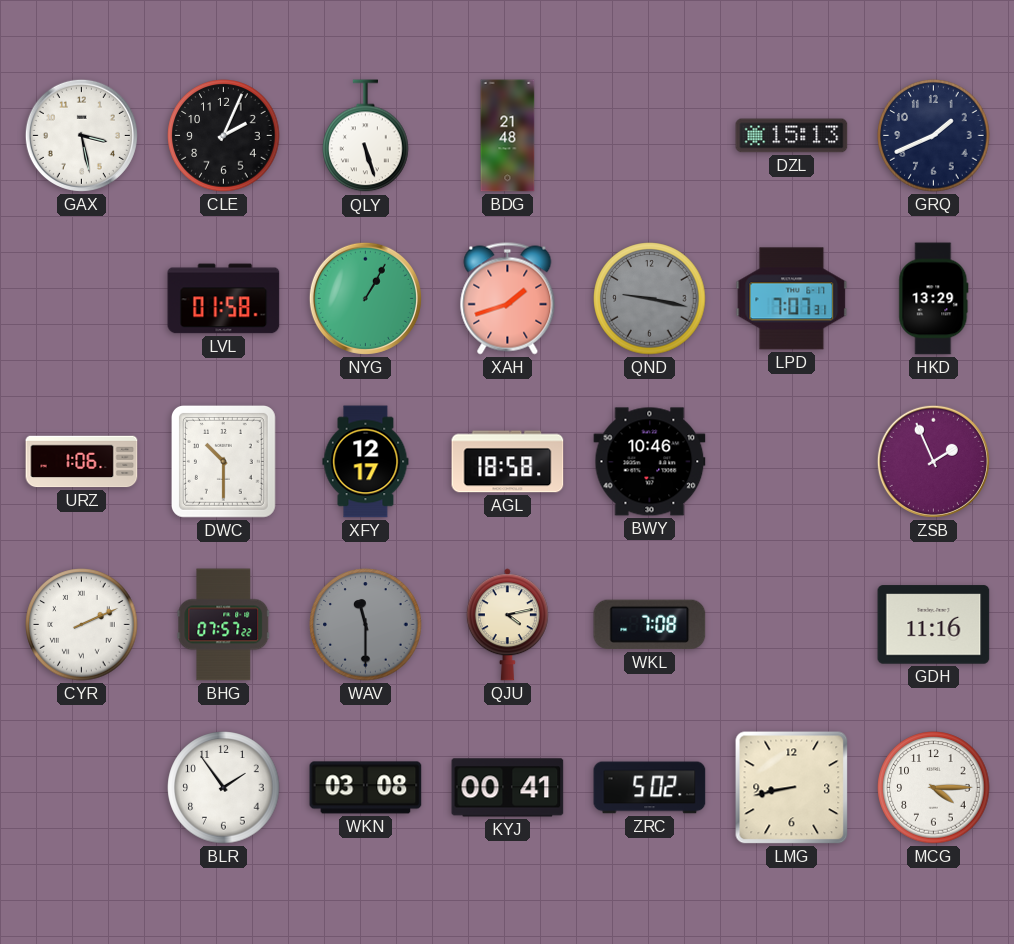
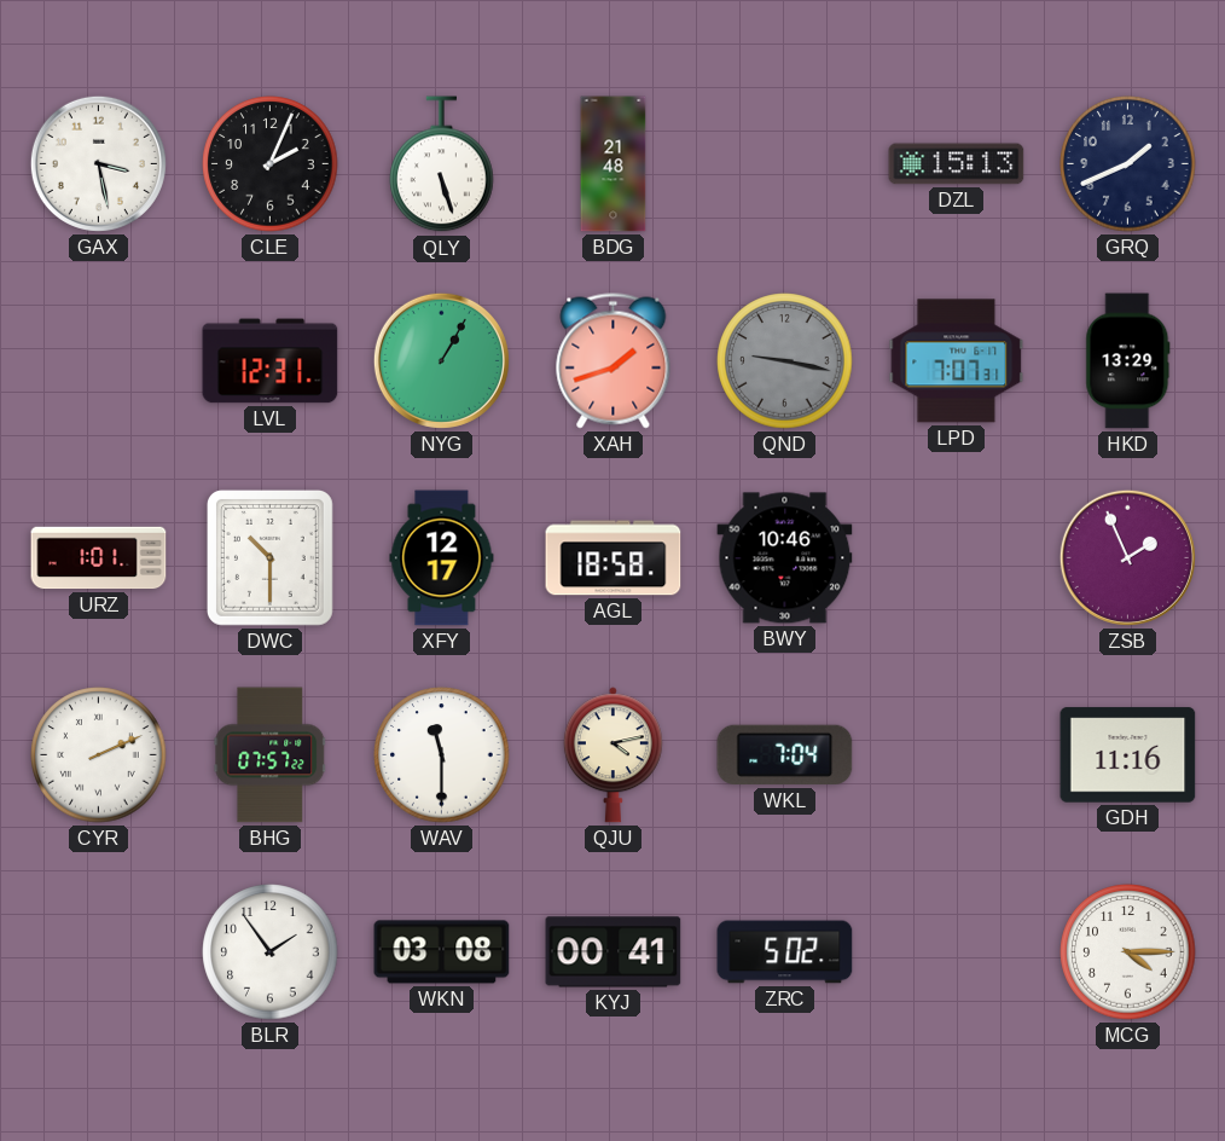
LVL: 01:58 -> 12:31 (271, 361)
URZ: 1:06 -> 1:01 (99, 558)
WAV dial: grey -> white (442, 755)
WKL: 7:08 -> 7:04 (785, 755)
LMG: 8:43 -> none (792, 788)
